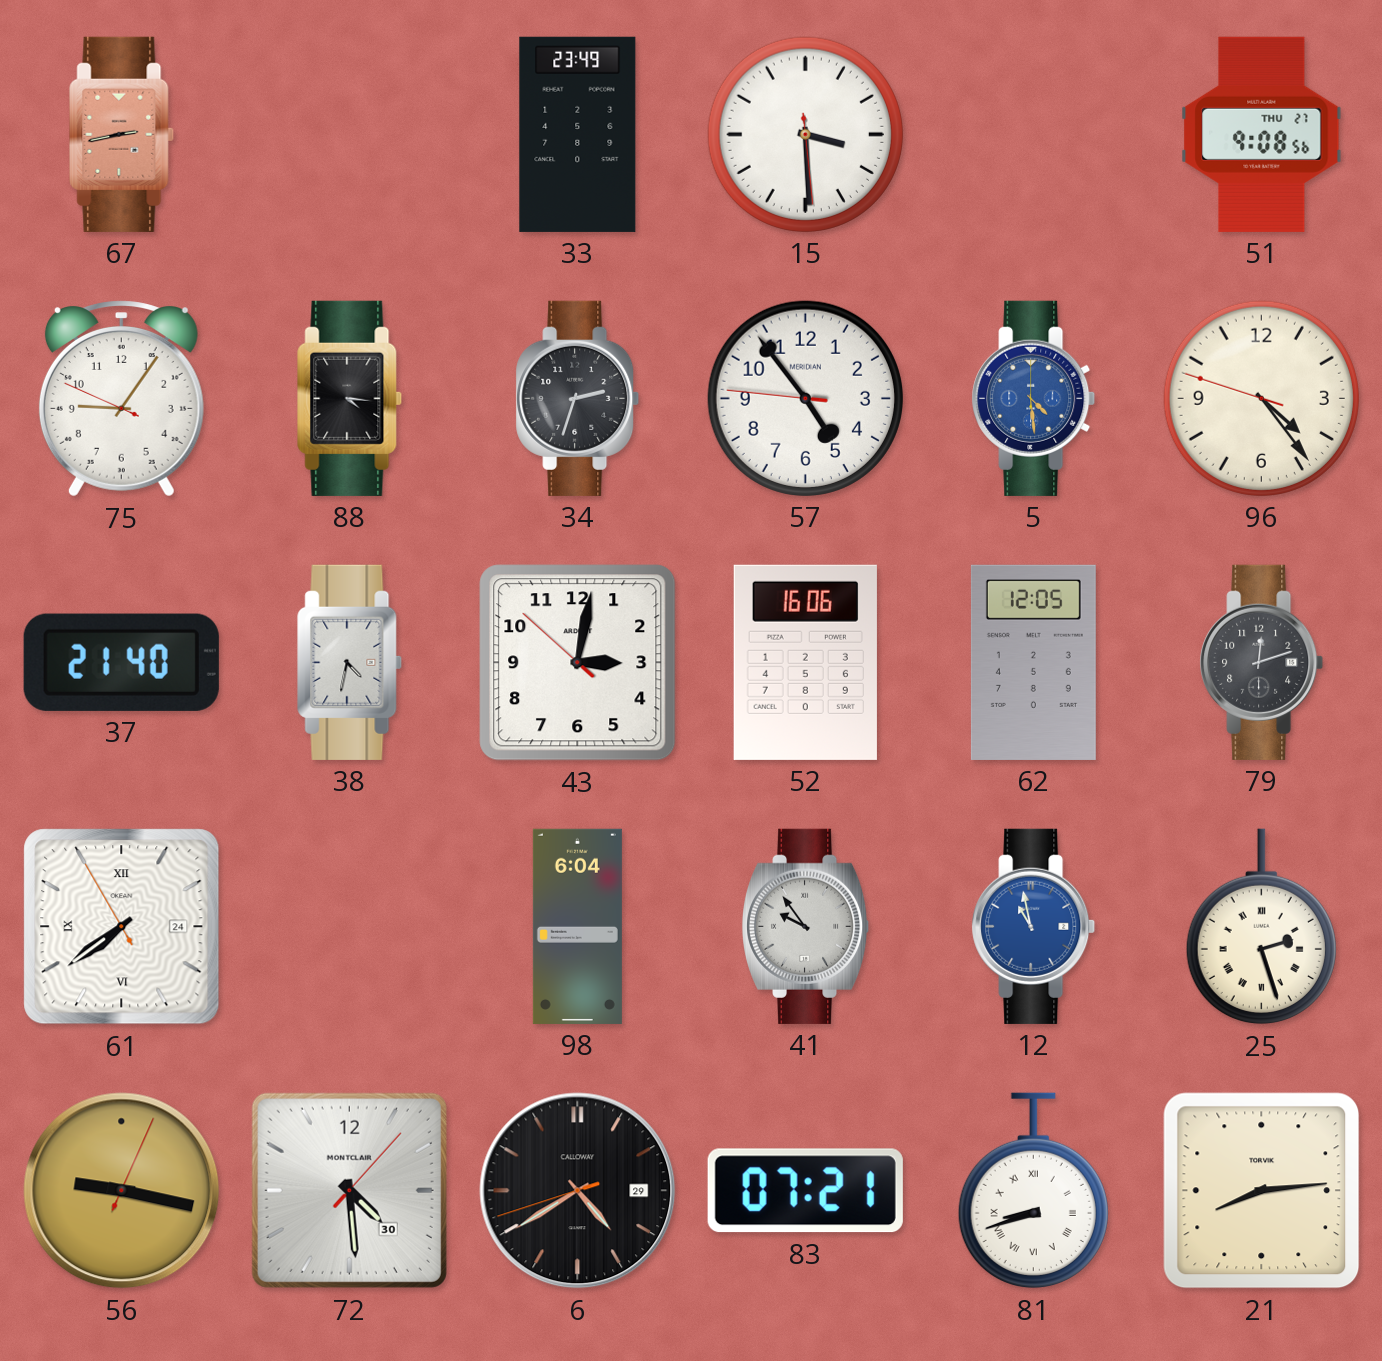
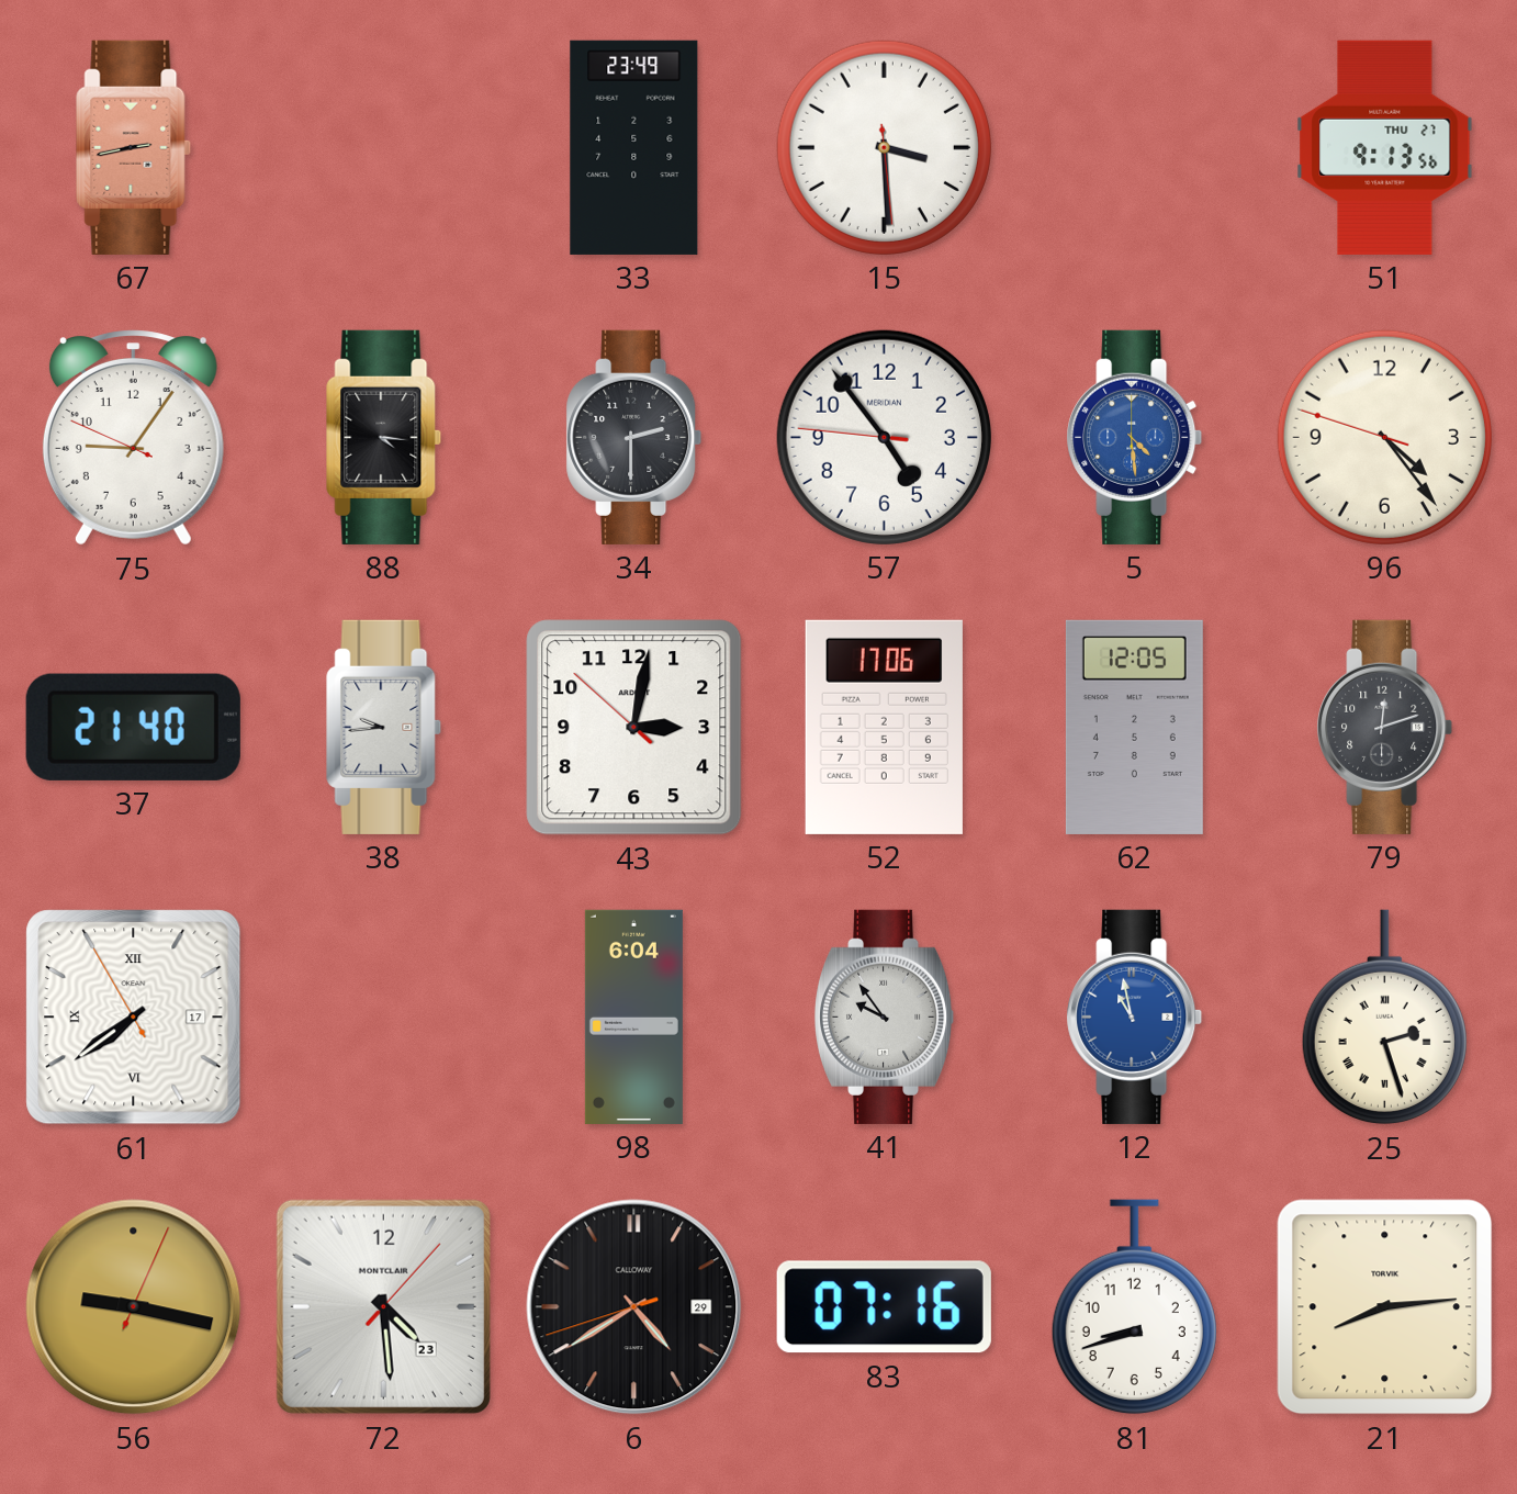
51: 9:08 -> 9:13 (1385, 147)
34: 2:33 -> 2:30 (634, 437)
38: 4:32 -> 9:44 (383, 727)
52: 16:06 -> 17:06 (884, 727)
61 date: 24 -> 17 (134, 1018)
72 date: 30 -> 23 (383, 1306)
83: 07:21 -> 07:16 (884, 1307)
81 numerals: Roman -> Arabic (1134, 1307)
